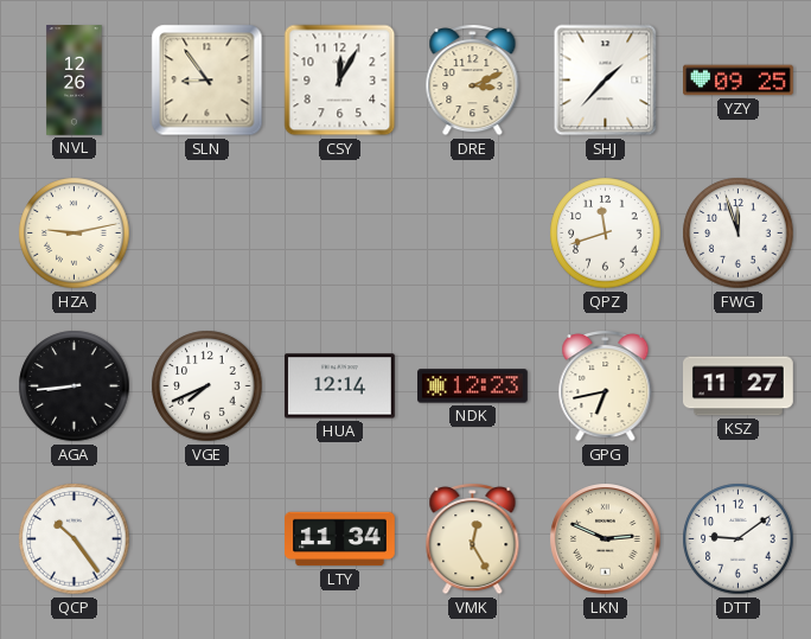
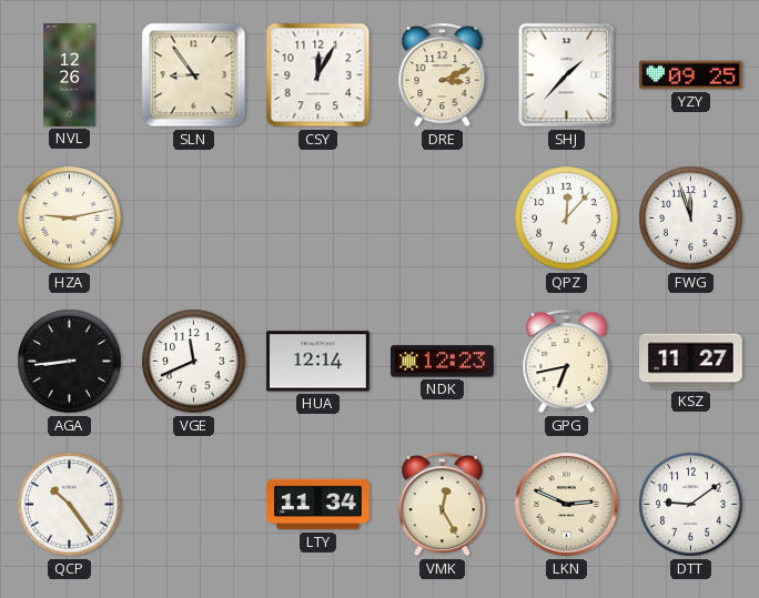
QPZ: 11:42 -> 12:07 (567, 219)
VGE: 7:41 -> 11:41 (194, 362)
